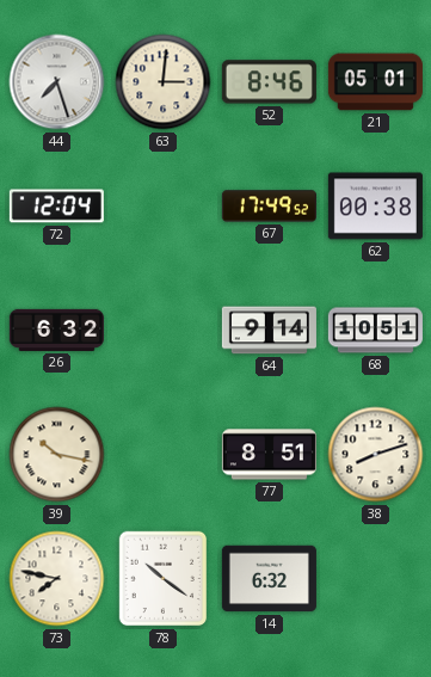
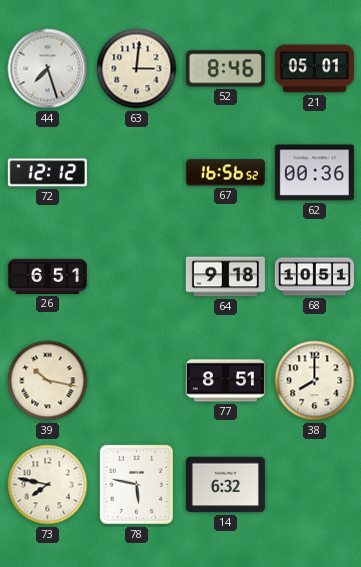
72: 12:04 -> 12:12 (47, 173)
67: 17:49 -> 16:56 (225, 173)
62: 00:38 -> 00:36 (314, 173)
26: 6:32 -> 6:51 (47, 276)
64: 9:14 -> 9:18 (225, 277)
38: 8:12 -> 8:00 (315, 381)
78: 10:21 -> 5:47 (137, 485)
